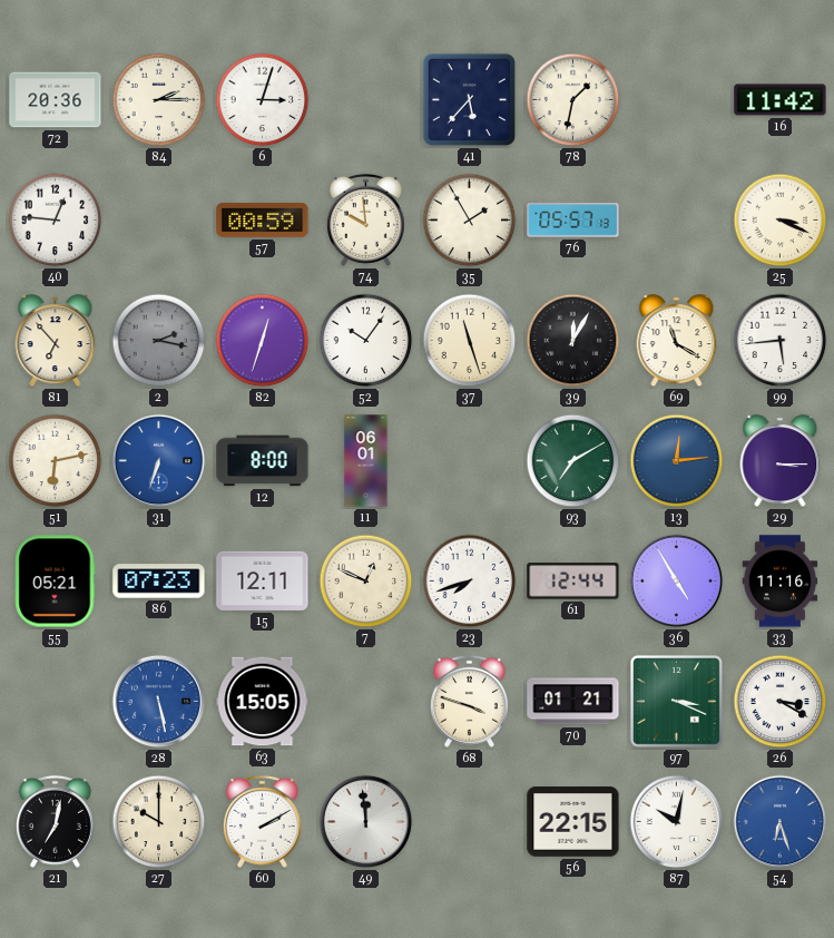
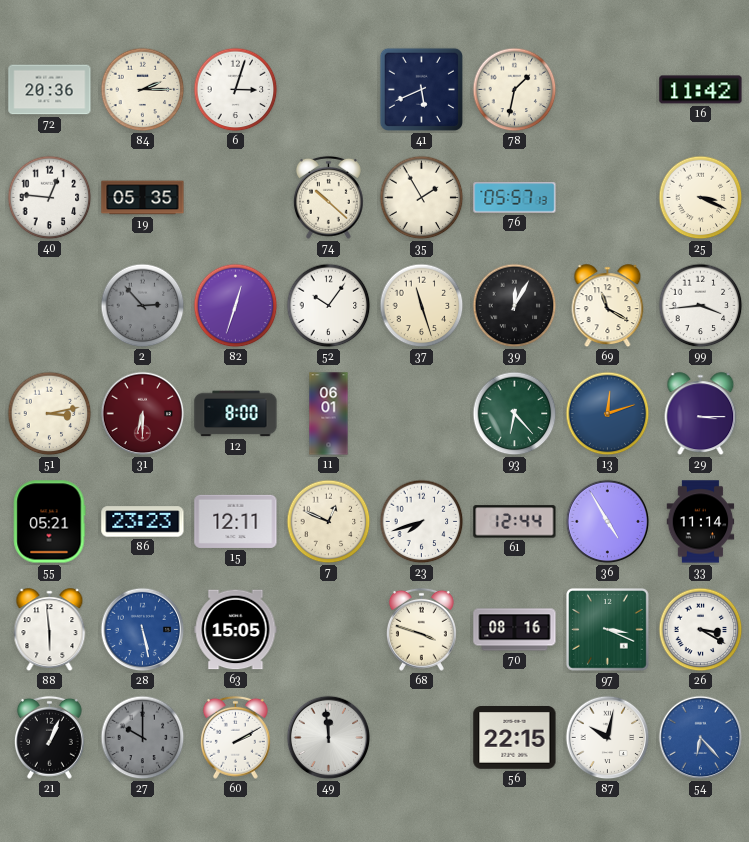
41: 5:37 -> 5:41 (421, 89)
19: none -> 05:35 (143, 198)
57: 00:59 -> none (263, 221)
74: 9:59 -> 10:22 (328, 197)
81: 6:53 -> none (56, 341)
2: 2:17 -> 2:53 (143, 306)
99: 5:44 -> 3:44 (701, 306)
51: 6:13 -> 3:13 (50, 414)
31: 6:33 -> 6:30 (143, 414)
31 dial: blue -> burgundy (143, 414)
93: 7:10 -> 6:23 (515, 414)
13: 12:14 -> 12:12 (608, 414)
86: 07:23 -> 23:23 (143, 522)
33: 11:16 -> 11:14 (701, 522)
88: none -> 5:59 (50, 630)
70: 01:21 -> 08:16 (515, 630)
21: 7:02 -> 1:04 (49, 737)
27 dial: cream -> grey (143, 738)
54: 6:27 -> 6:23 (701, 738)
